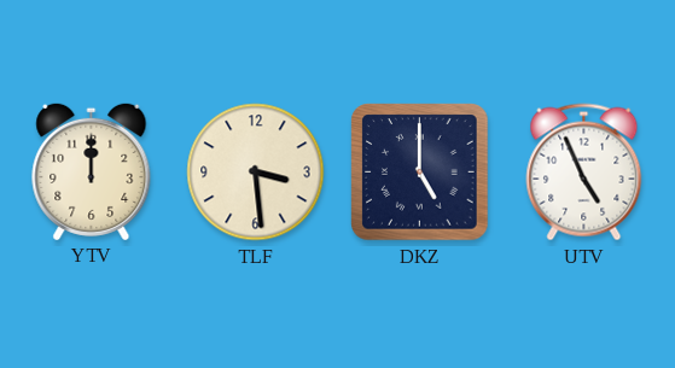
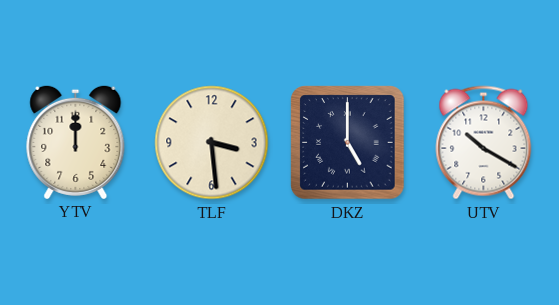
UTV: 4:56 -> 10:20 (484, 143)
